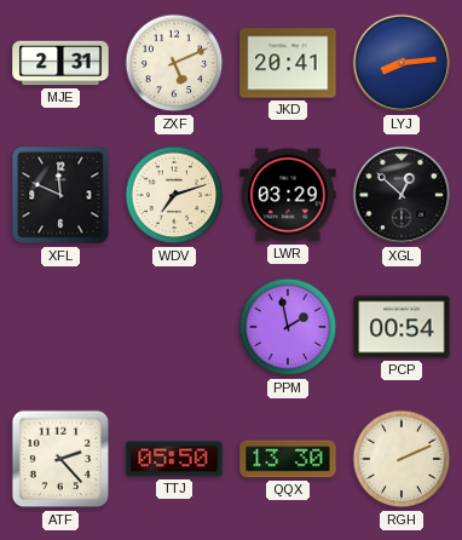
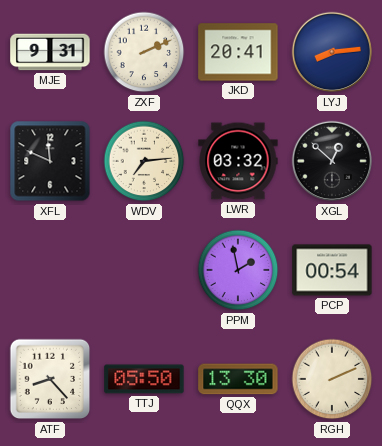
MJE: 2:31 -> 9:31 (50, 52)
ZXF: 5:11 -> 2:11 (144, 52)
WDV: 7:12 -> 7:14 (144, 161)
LWR: 03:29 -> 03:32 (238, 161)
ATF: 2:23 -> 8:23 (50, 379)
